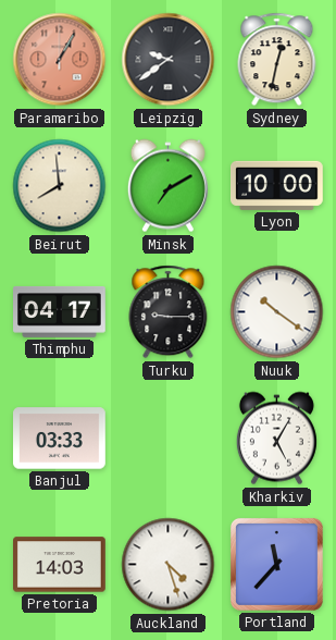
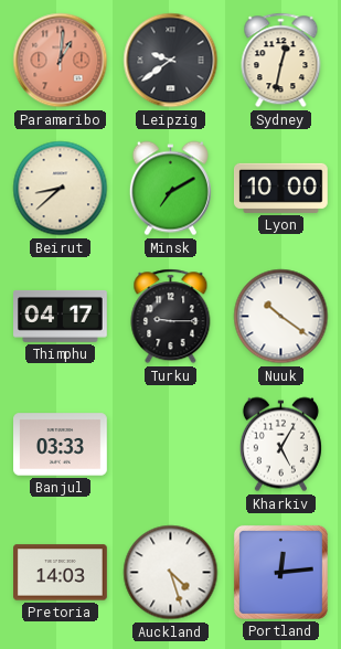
Paramaribo: 1:05 -> 1:01 (61, 61)
Beirut: 7:59 -> 8:38 (61, 189)
Portland: 11:37 -> 12:14 (280, 572)
